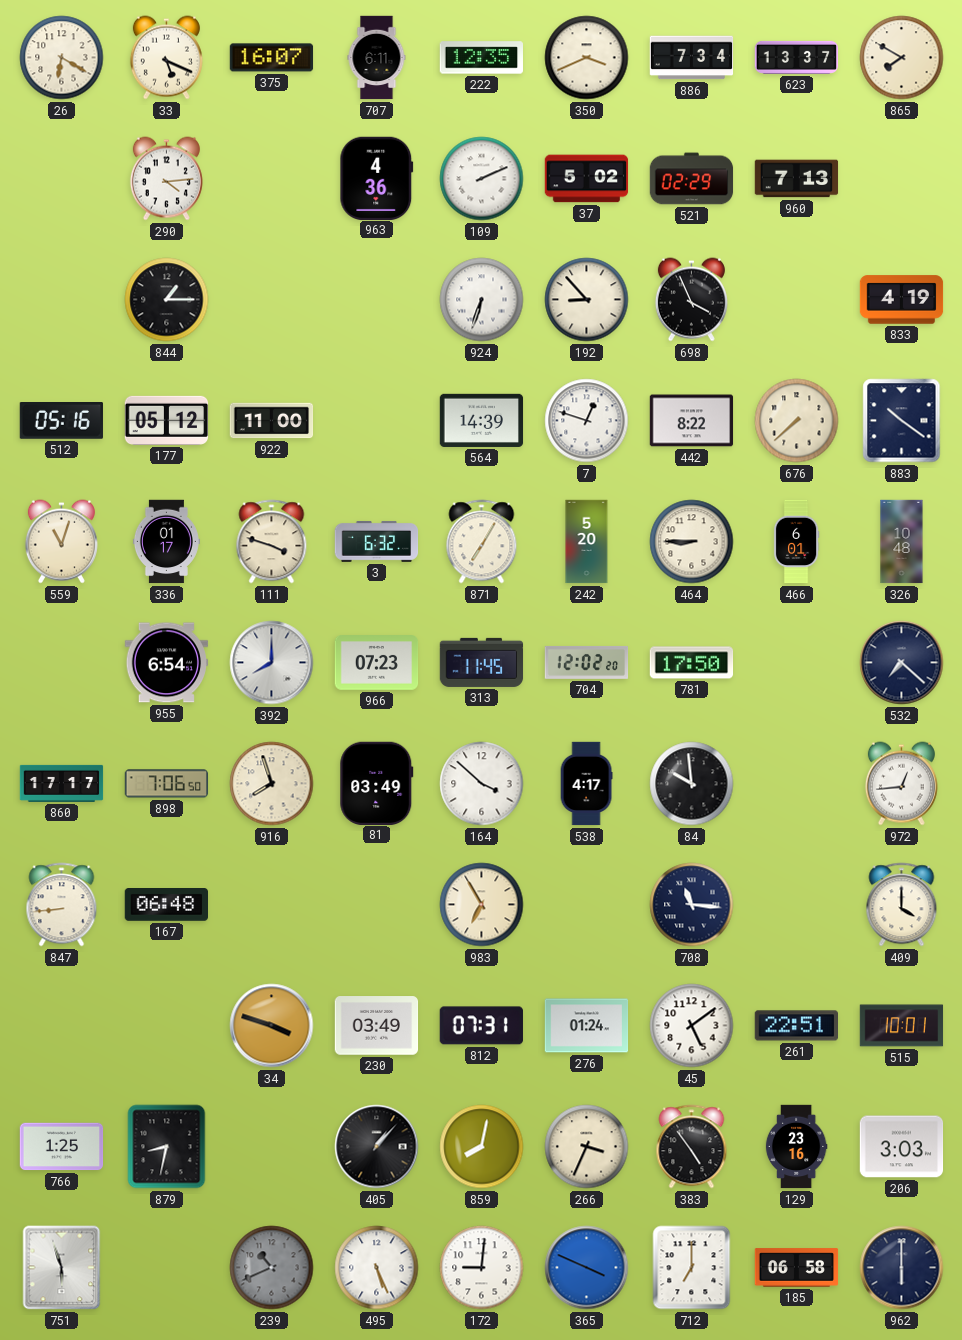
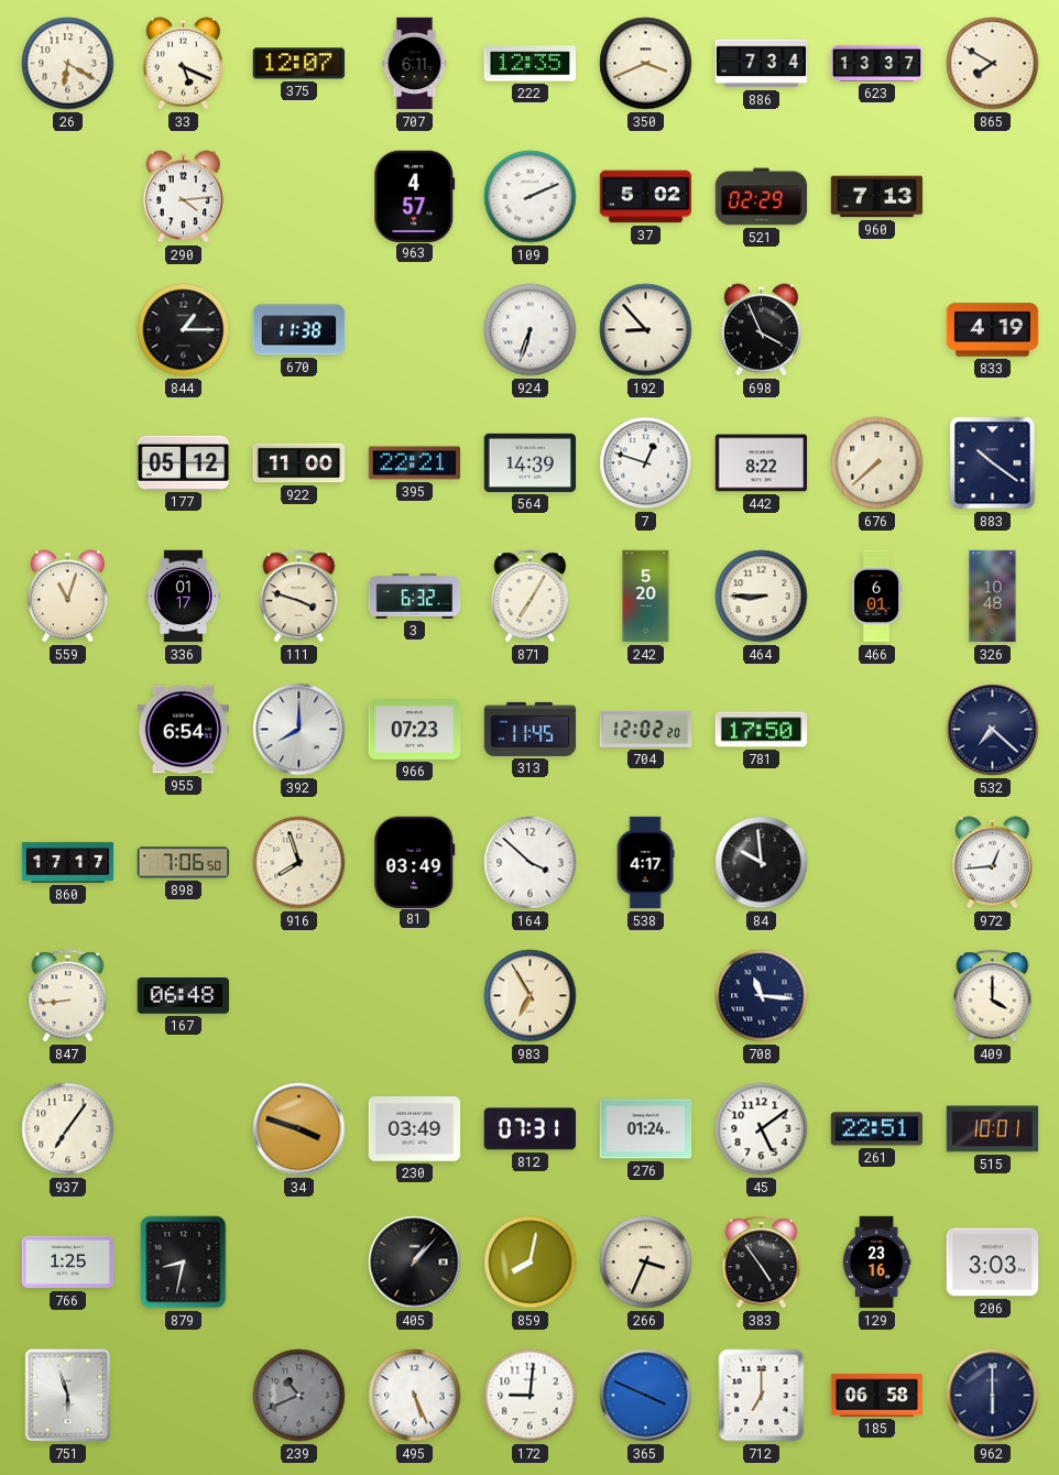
375: 16:07 -> 12:07 (299, 64)
963: 4:36 -> 4:57 (415, 196)
670: none -> 11:38 (299, 330)
512: 05:16 -> none (61, 421)
395: none -> 22:21 (415, 463)
937: none -> 7:06 (68, 1129)
